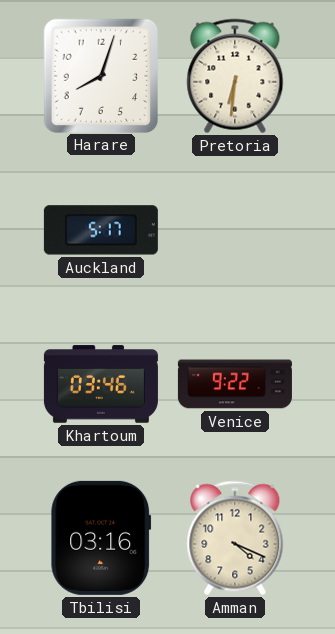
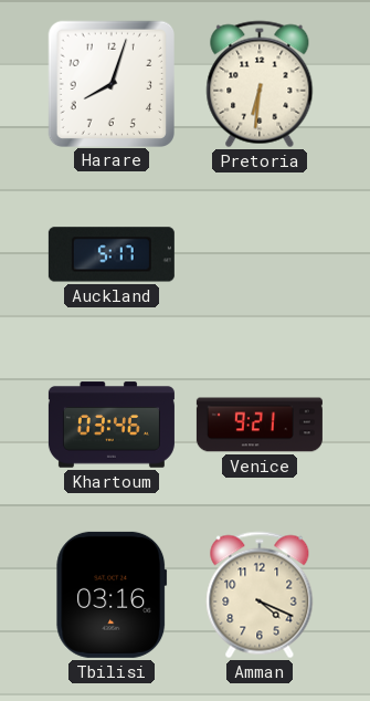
Venice: 9:22 -> 9:21 (260, 425)
